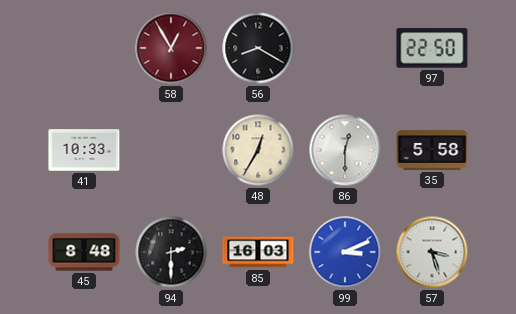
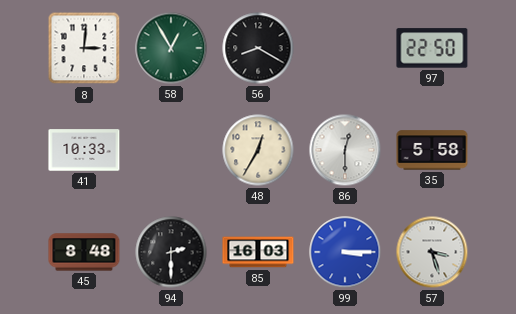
8: none -> 3:01 (84, 48)
58 dial: burgundy -> green (171, 48)
99: 3:11 -> 3:15 (345, 252)
